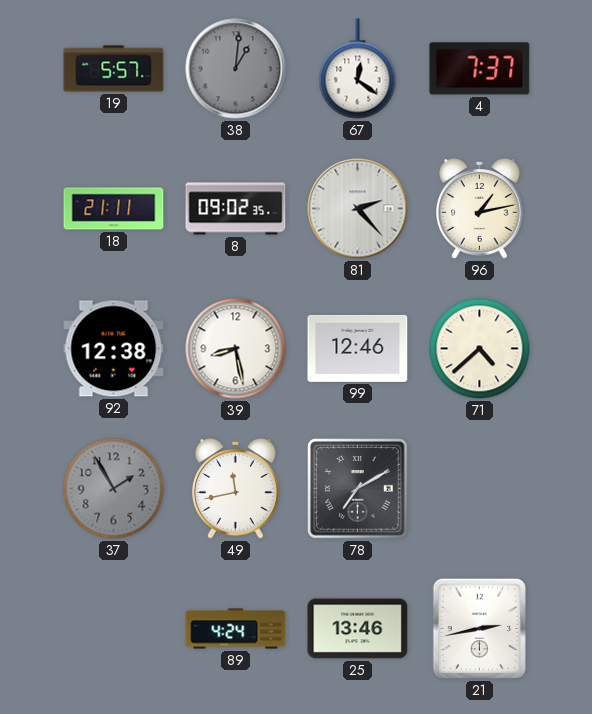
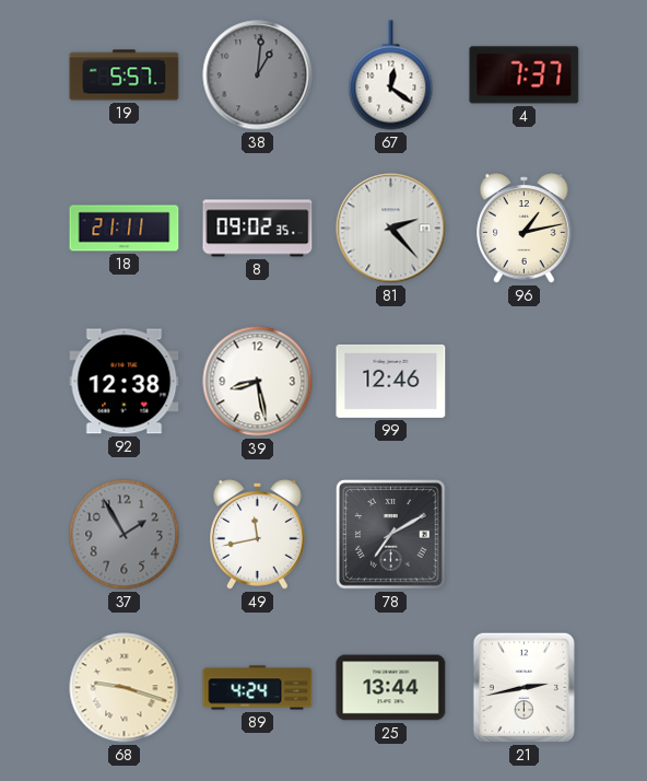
71: 4:38 -> none (480, 349)
68: none -> 9:18 (125, 688)
25: 13:46 -> 13:44 (391, 688)
